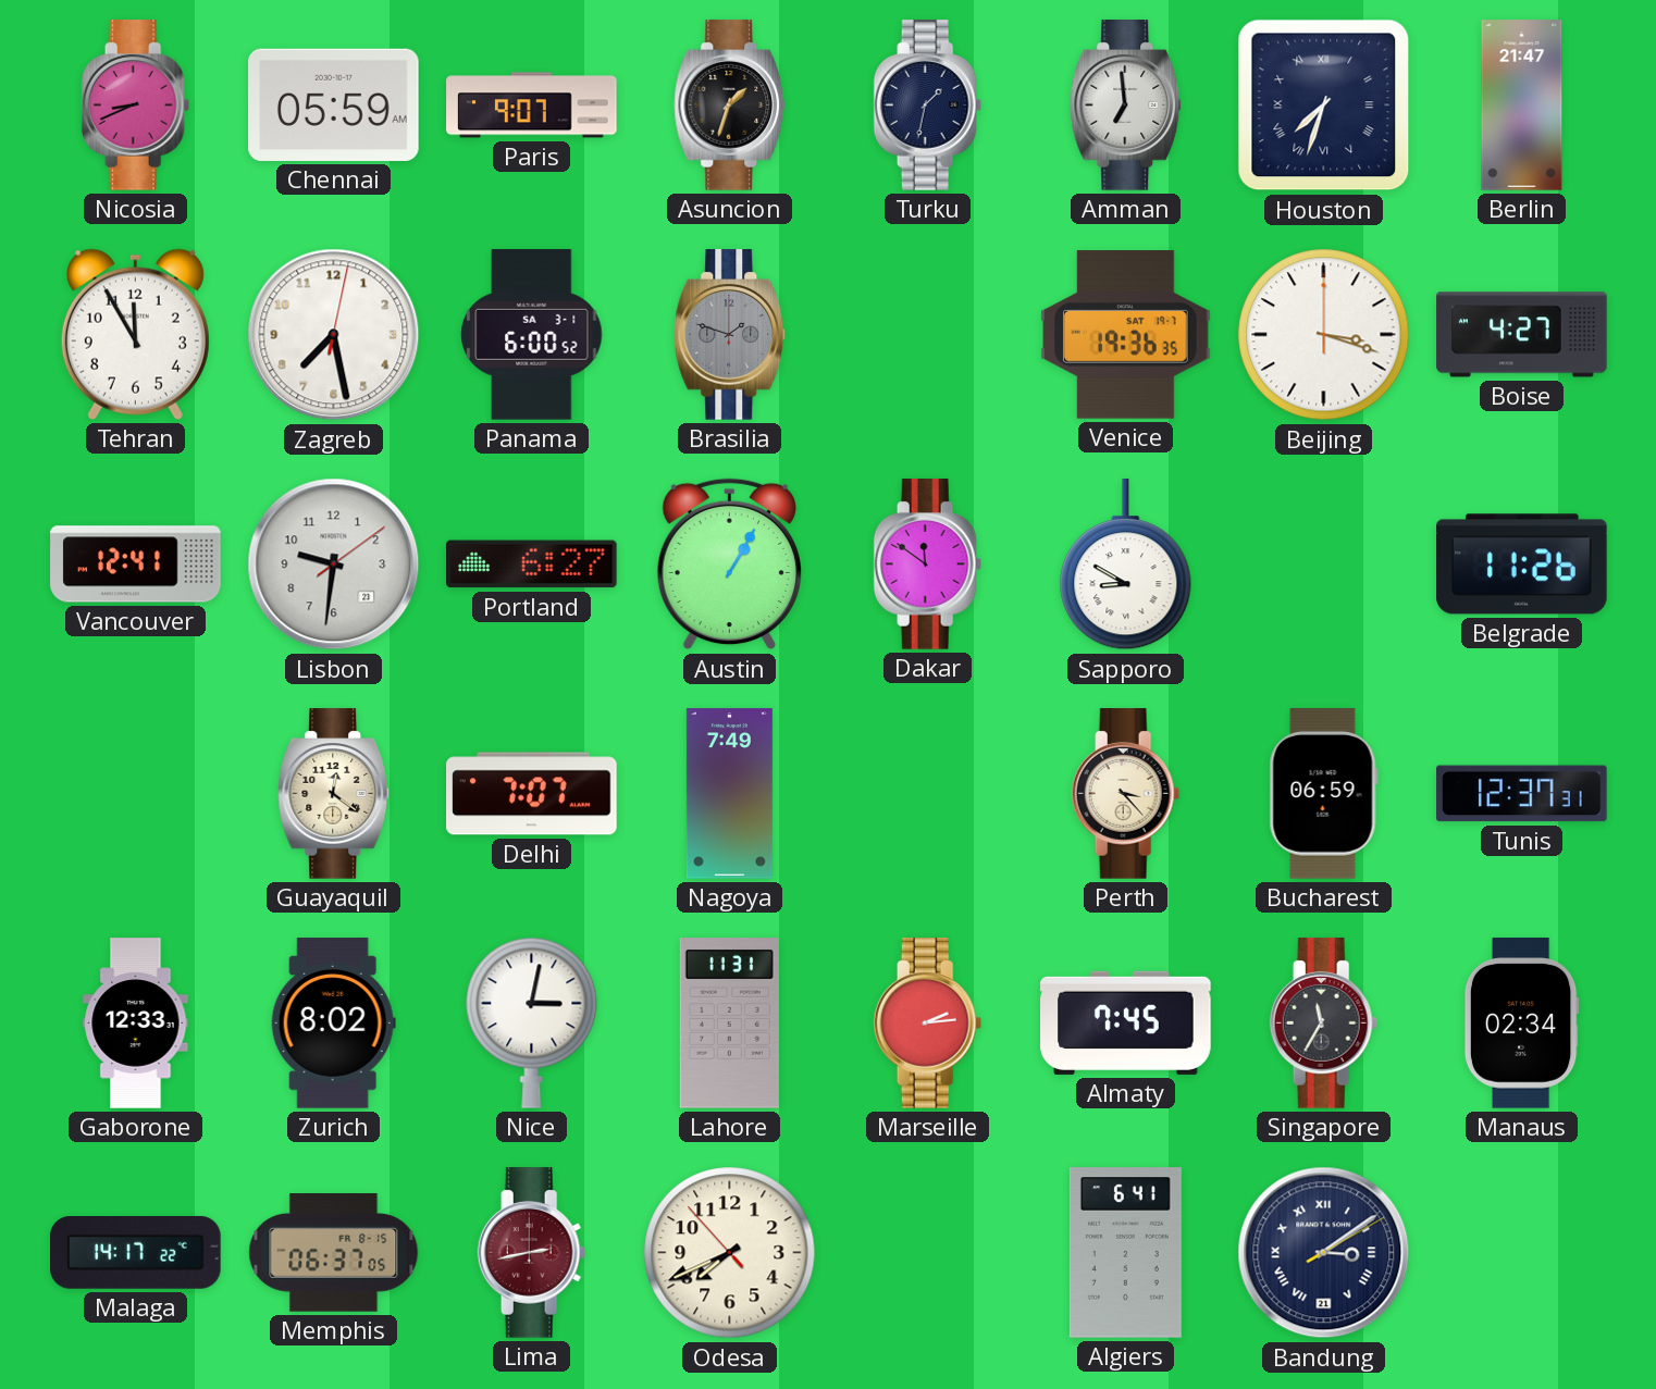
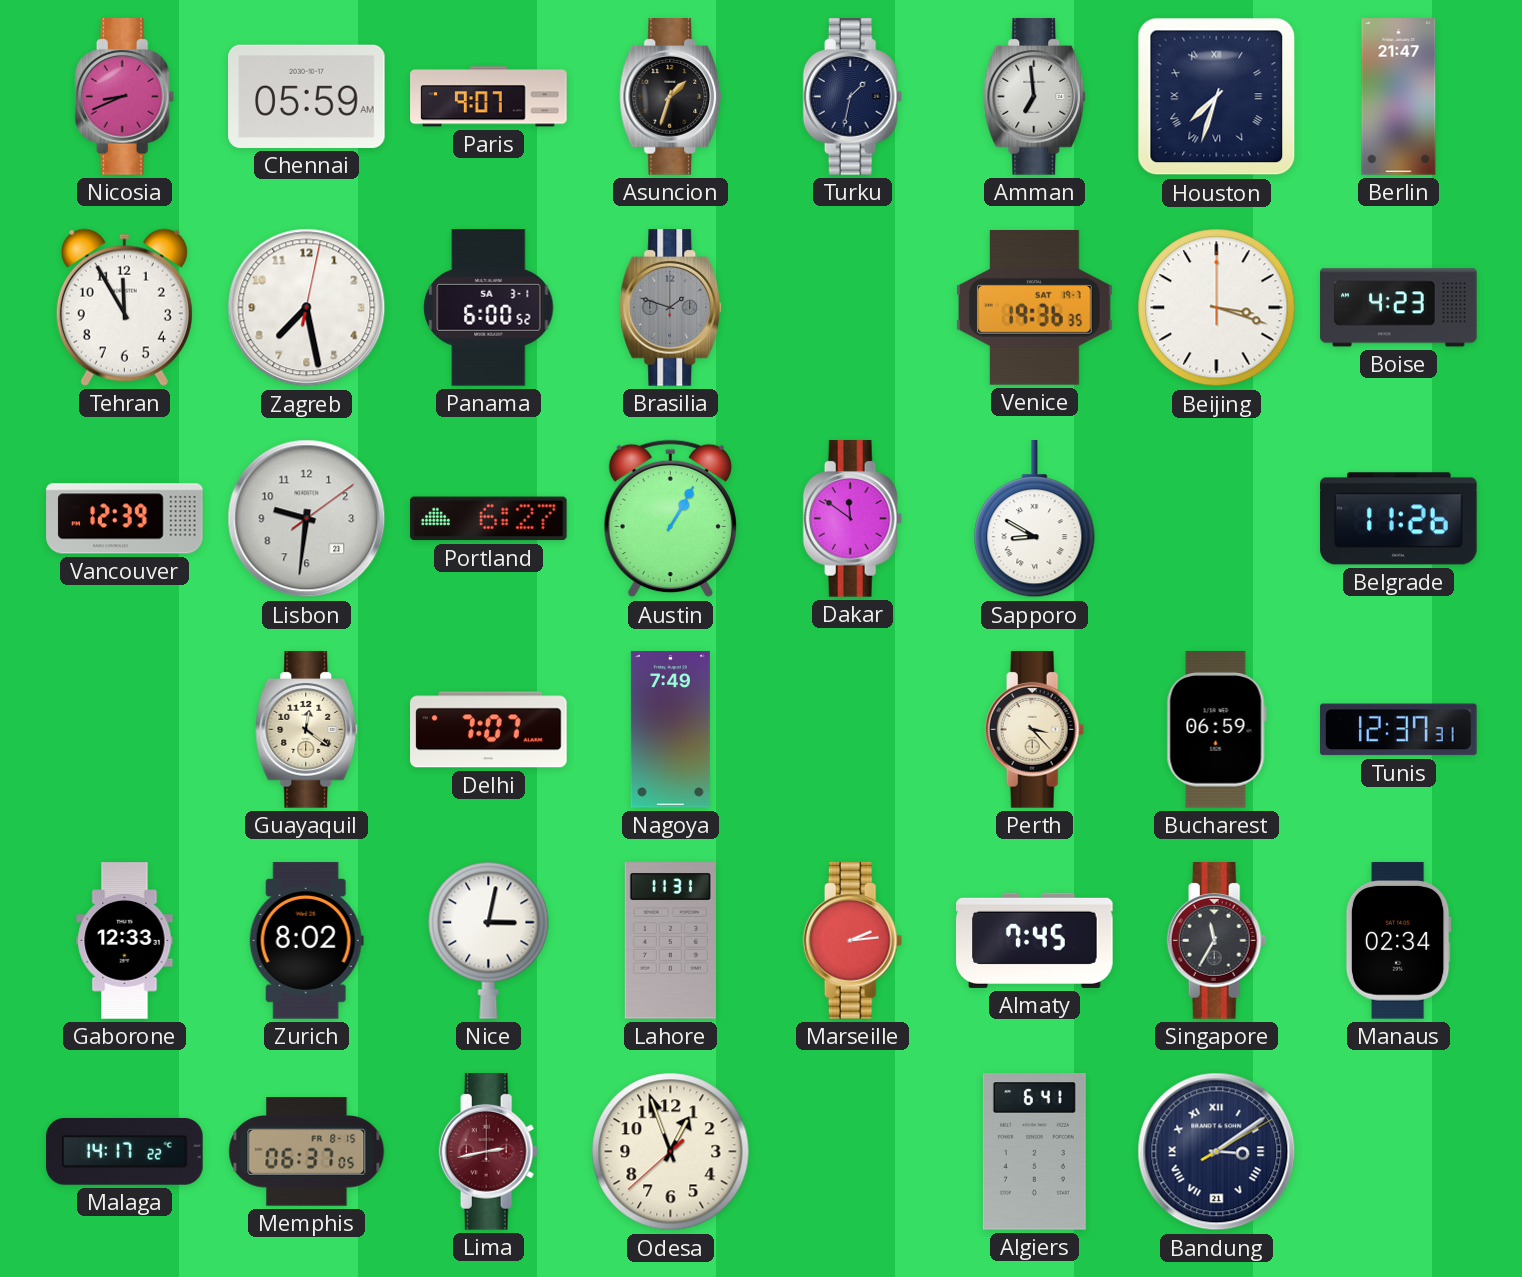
Boise: 4:27 -> 4:23 (1399, 308)
Vancouver: 12:41 -> 12:39 (125, 519)
Odesa: 7:40 -> 12:56 (671, 1152)
